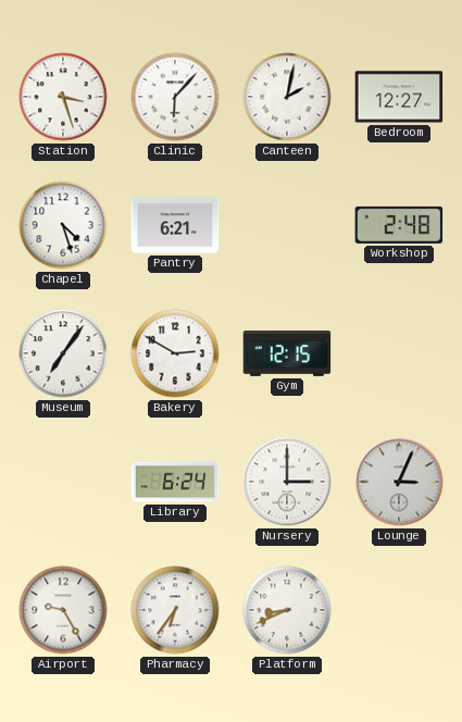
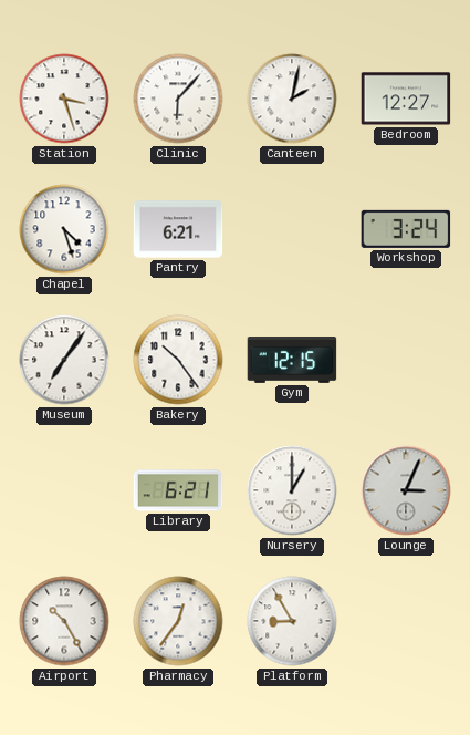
Workshop: 2:48 -> 3:24 (406, 229)
Bakery: 2:50 -> 10:24 (178, 360)
Library: 6:24 -> 6:21 (178, 490)
Nursery: 3:00 -> 1:00 (292, 490)
Airport: 9:25 -> 10:25 (64, 621)
Pharmacy: 6:36 -> 12:36 (178, 621)
Platform: 8:41 -> 8:55 (292, 621)
